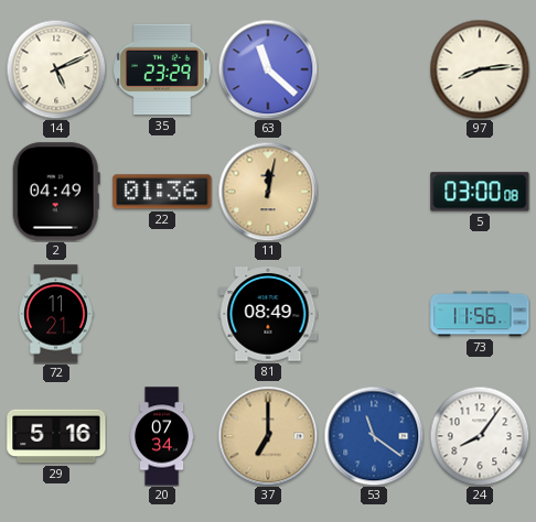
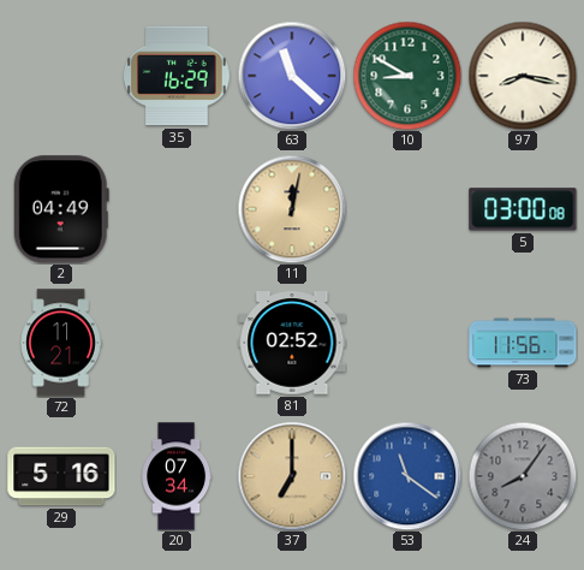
14: 5:11 -> none (56, 69)
35: 23:29 -> 16:29 (178, 76)
10: none -> 8:50 (407, 76)
97: 8:14 -> 8:17 (523, 76)
22: 01:36 -> none (162, 192)
81: 08:49 -> 02:52 (292, 343)
24 dial: white -> grey (523, 476)
